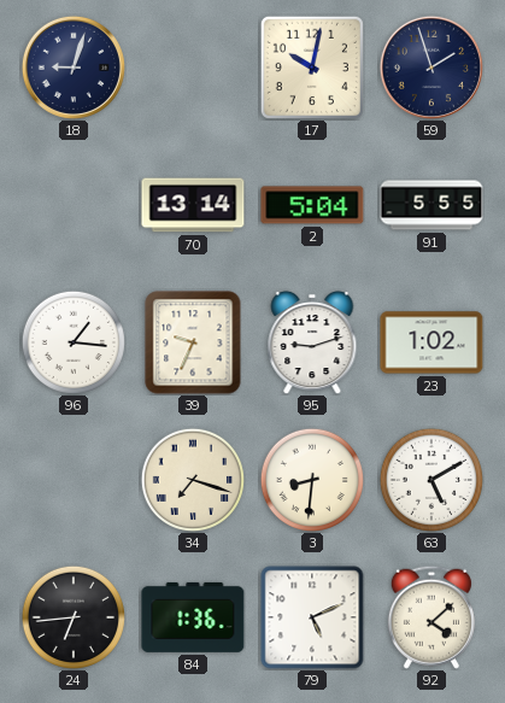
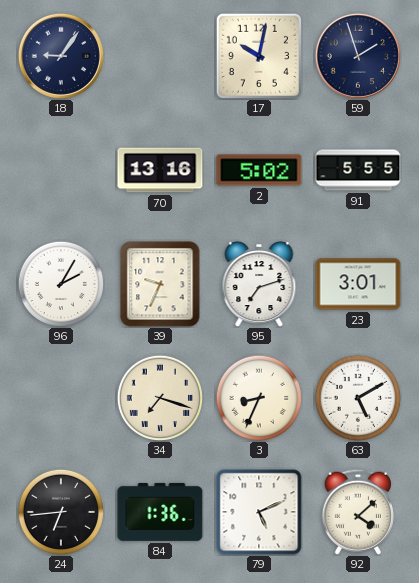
18: 9:03 -> 9:06 (61, 56)
70: 13:14 -> 13:16 (160, 170)
2: 5:04 -> 5:02 (259, 170)
96: 1:16 -> 2:05 (60, 283)
95: 9:12 -> 7:12 (259, 284)
23: 1:02 -> 3:01 (358, 284)
3: 8:31 -> 8:34 (258, 397)
